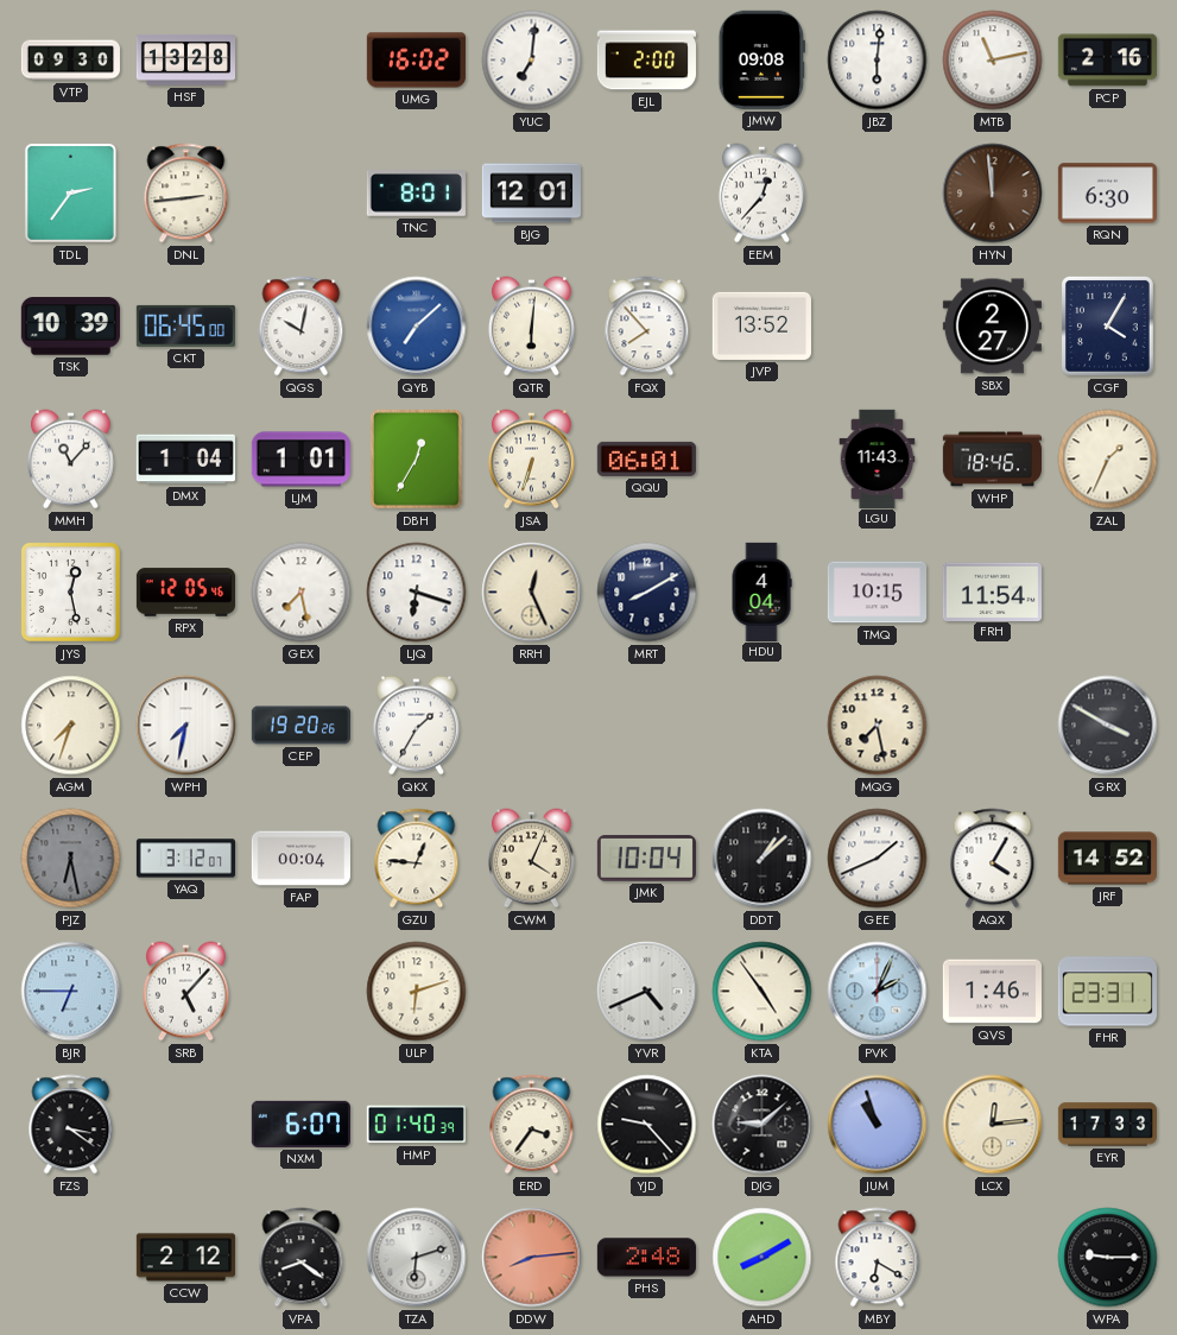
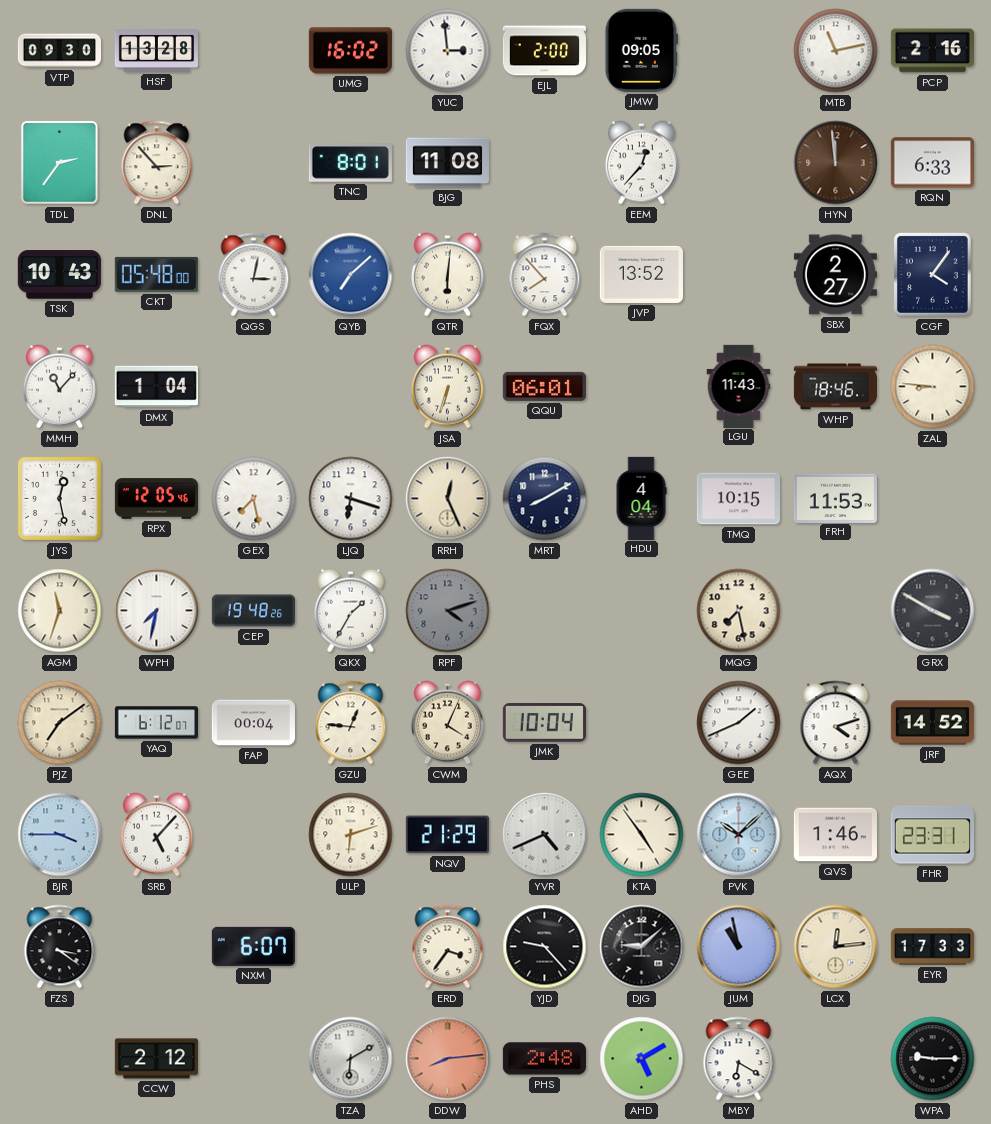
YUC: 7:01 -> 2:59 (448, 51)
JMW: 09:08 -> 09:05 (641, 50)
JBZ: 6:01 -> none (878, 61)
DNL: 2:44 -> 2:53 (157, 163)
BJG: 12:01 -> 11:08 (447, 163)
RQN: 6:30 -> 6:33 (932, 163)
TSK: 10:39 -> 10:43 (59, 275)
CKT: 06:45 -> 05:48 (156, 274)
QGS: 10:02 -> 3:02 (254, 275)
CGF: 4:05 -> 4:06 (932, 274)
LJM: 1:01 -> none (300, 460)
DBH: 12:35 -> none (416, 458)
ZAL: 1:34 -> 8:46 (933, 387)
FRH: 11:54 -> 11:53 (835, 498)
AGM: 7:33 -> 11:33 (60, 611)
CEP: 19:20 -> 19:48 (253, 611)
RPF: none -> 4:12 (448, 611)
PJZ: 6:28 -> 7:09 (60, 723)
PJZ dial: grey -> cream (60, 723)
YAQ: 3:12 -> 6:12 (156, 723)
DDT: 1:08 -> none (762, 859)
AQX: 4:05 -> 4:12 (836, 723)
BJR: 6:45 -> 3:45 (60, 835)
NQV: none -> 21:29 (447, 835)
PVK: 2:04 -> 10:08 (739, 835)
HMP: 01:40 -> none (416, 1125)
JUM: 10:57 -> 10:58 (739, 947)
VPA: 8:21 -> none (302, 1258)
TZA: 6:12 -> 6:10 (351, 1059)
AHD: 8:10 -> 5:10 (642, 1059)
